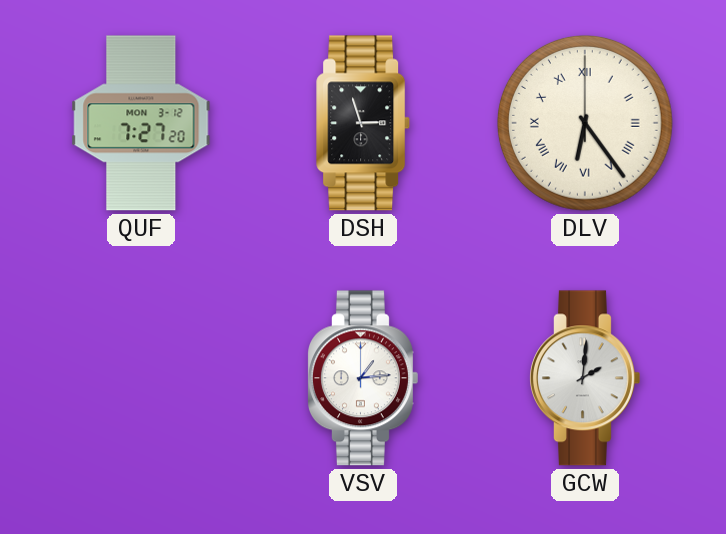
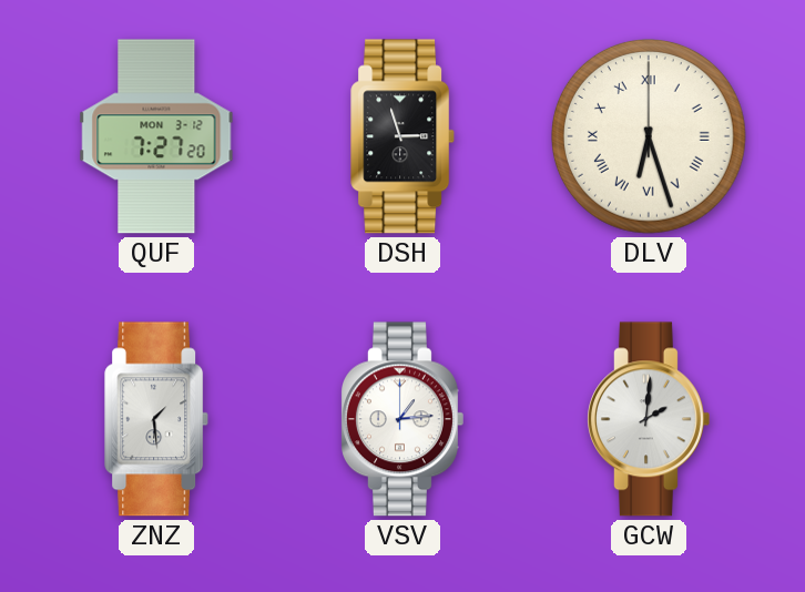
DLV: 6:24 -> 6:27 (649, 136)
ZNZ: none -> 1:29 (157, 419)
